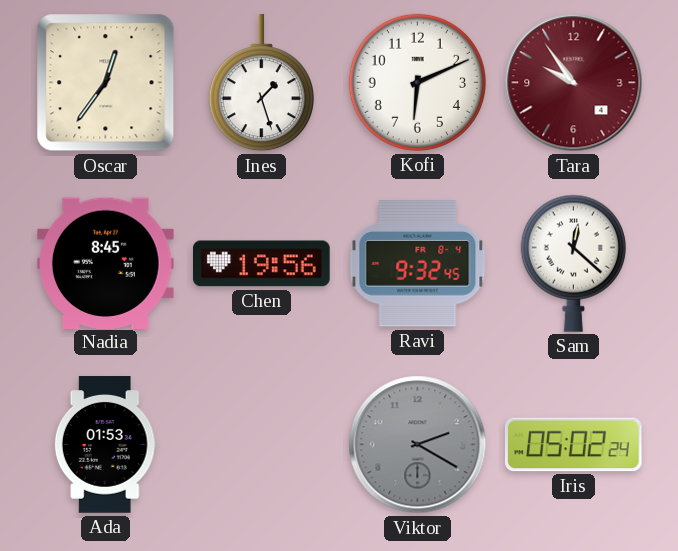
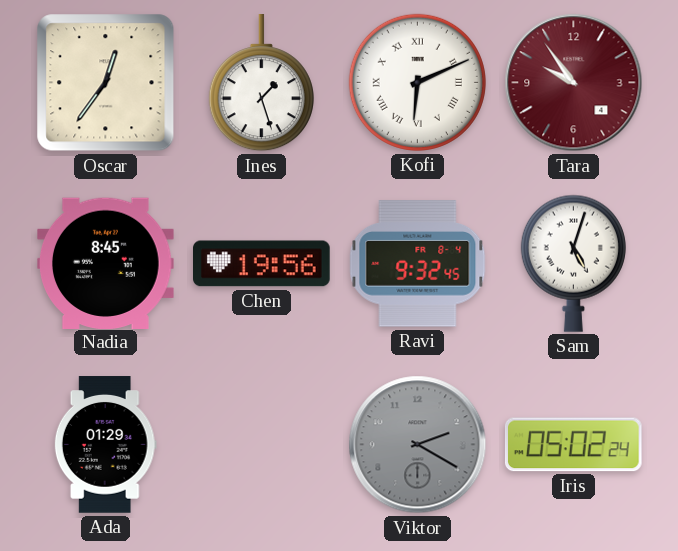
Kofi numerals: Arabic -> Roman (417, 82)
Sam: 12:22 -> 5:03 (573, 263)
Ada: 01:53 -> 01:29 (105, 445)
